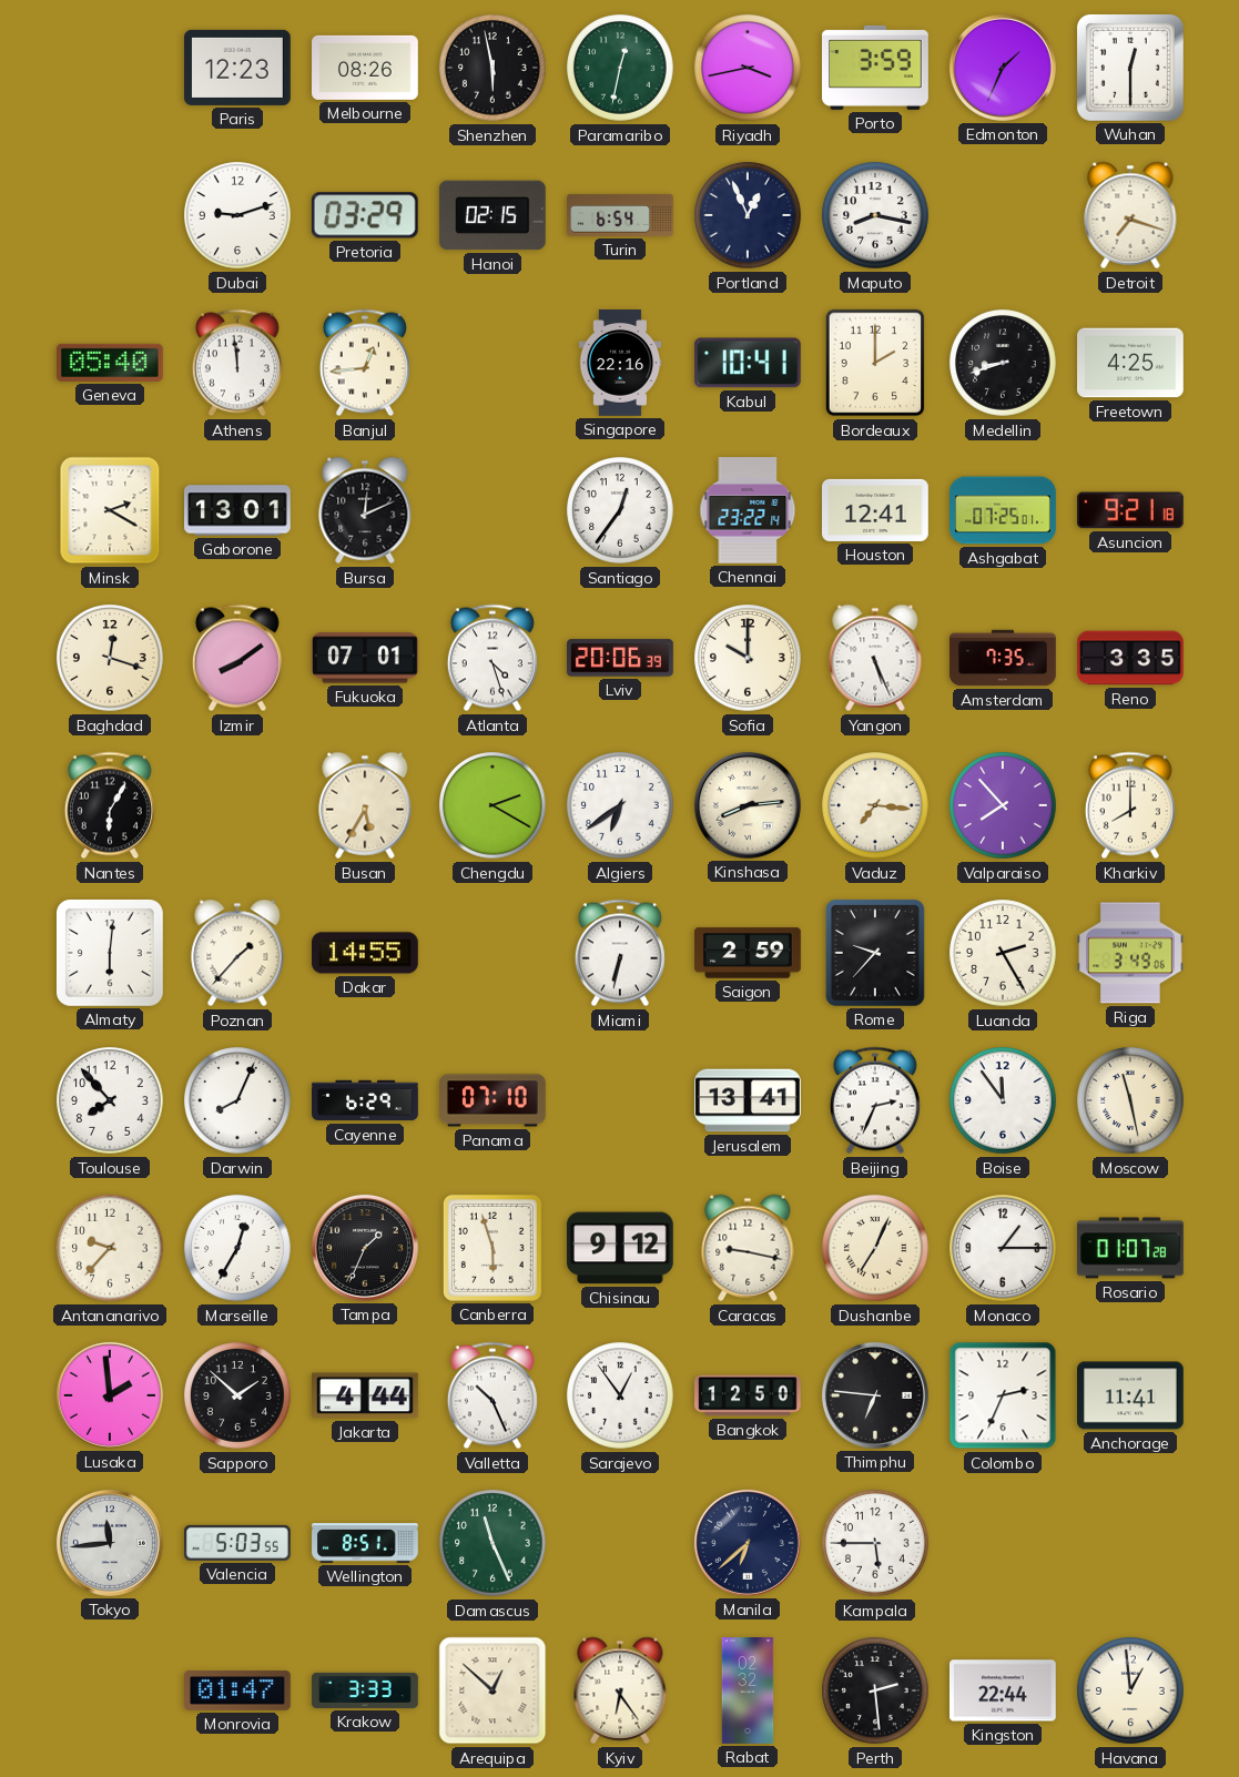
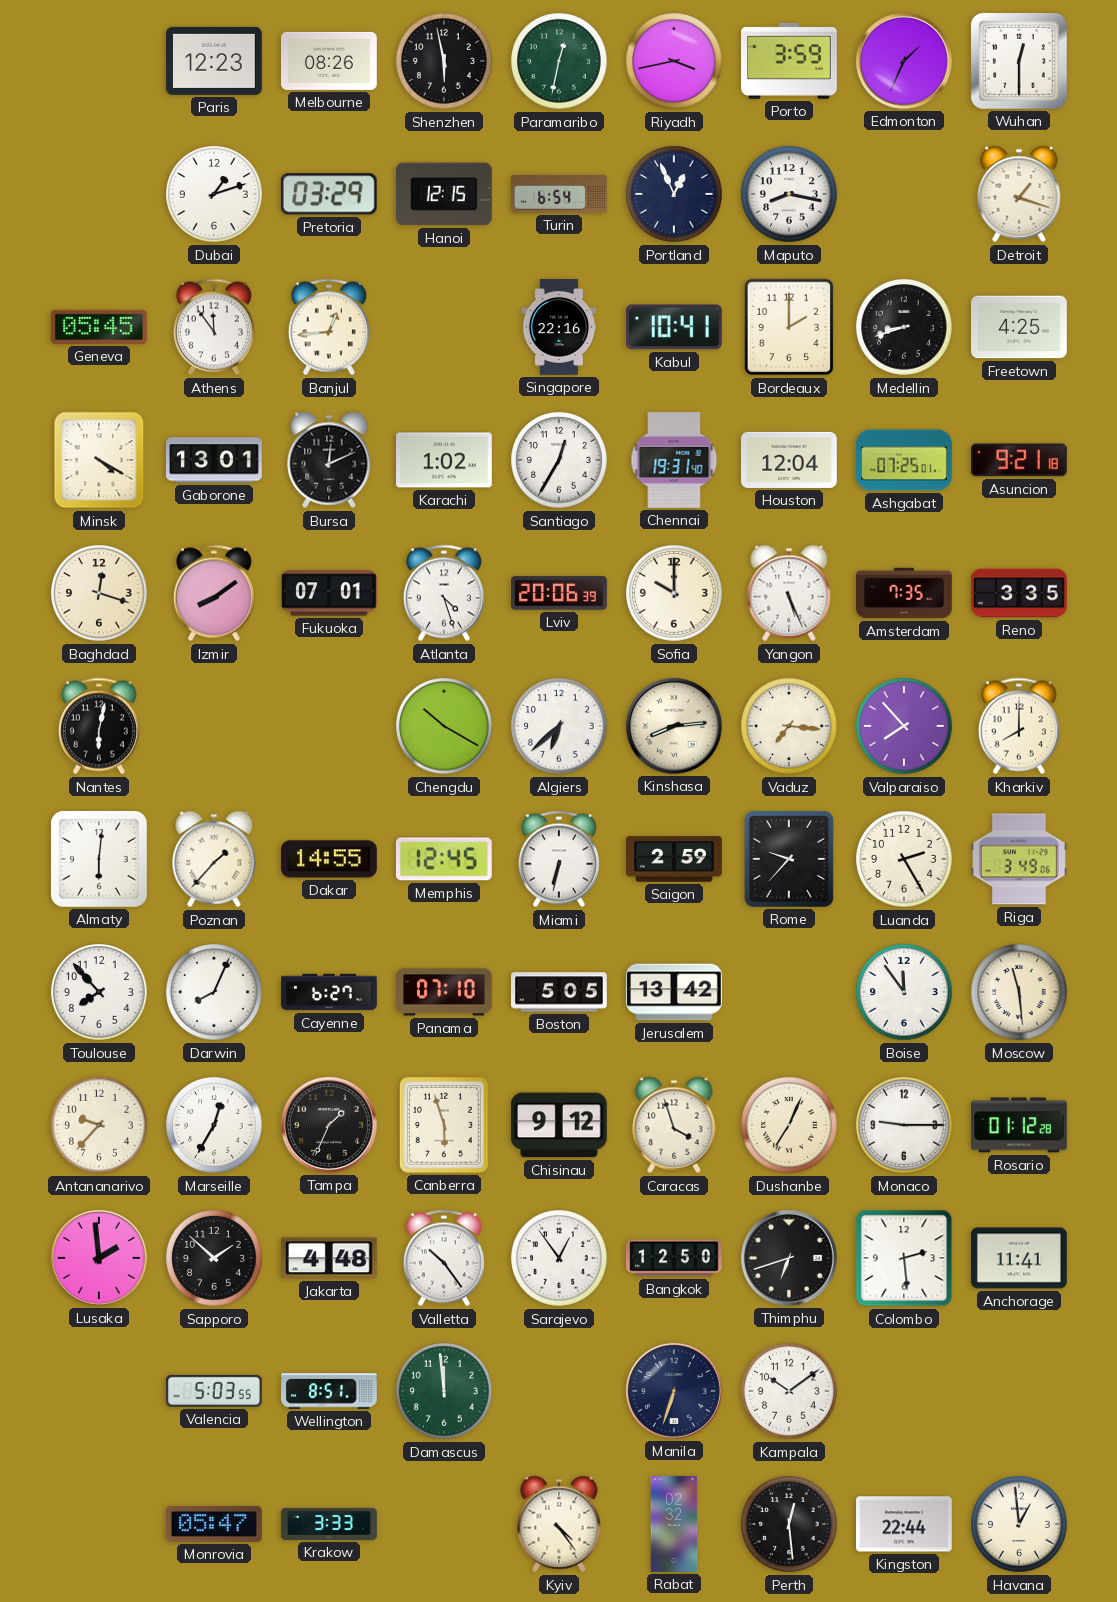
Dubai: 9:12 -> 1:12 (214, 194)
Hanoi: 02:15 -> 12:15 (444, 194)
Detroit: 7:18 -> 1:18 (1019, 194)
Geneva: 05:40 -> 05:45 (100, 327)
Athens: 11:59 -> 11:54 (214, 327)
Minsk: 2:20 -> 4:20 (99, 460)
Karachi: none -> 1:02 (445, 460)
Santiago: 12:36 -> 12:35 (559, 460)
Chennai: 23:22 -> 19:31 (674, 461)
Houston: 12:41 -> 12:04 (790, 460)
Nantes: 6:05 -> 6:02 (99, 726)
Busan: 5:35 -> none (365, 805)
Chengdu: 2:20 -> 10:20 (444, 726)
Algiers: 6:39 -> 6:38 (559, 726)
Memphis: none -> 12:45 (444, 859)
Cayenne: 6:29 -> 6:27 (329, 992)
Boston: none -> 5:05 (560, 992)
Jerusalem: 13:41 -> 13:42 (674, 992)
Beijing: 2:34 -> none (875, 1100)
Moscow: 11:28 -> 11:29 (1019, 992)
Caracas: 9:17 -> 3:57 (674, 1125)
Monaco: 1:15 -> 9:15 (904, 1125)
Rosario: 01:07 -> 01:12 (1020, 1125)
Jakarta: 4:44 -> 4:48 (330, 1258)
Valletta: 10:26 -> 10:24 (444, 1258)
Thimphu: 6:46 -> 6:42 (789, 1258)
Colombo: 2:34 -> 2:29 (904, 1258)
Tokyo: 11:44 -> none (110, 1543)
Damascus: 11:26 -> 11:59 (444, 1391)
Manila: 6:38 -> 6:33 (674, 1391)
Kampala: 5:45 -> 10:09 (789, 1391)
Monrovia: 01:47 -> 05:47 (215, 1525)
Arequipa: 12:52 -> none (492, 1690)
Kyiv: 6:24 -> 4:24 (559, 1524)
Perth: 2:29 -> 12:29 (789, 1524)
